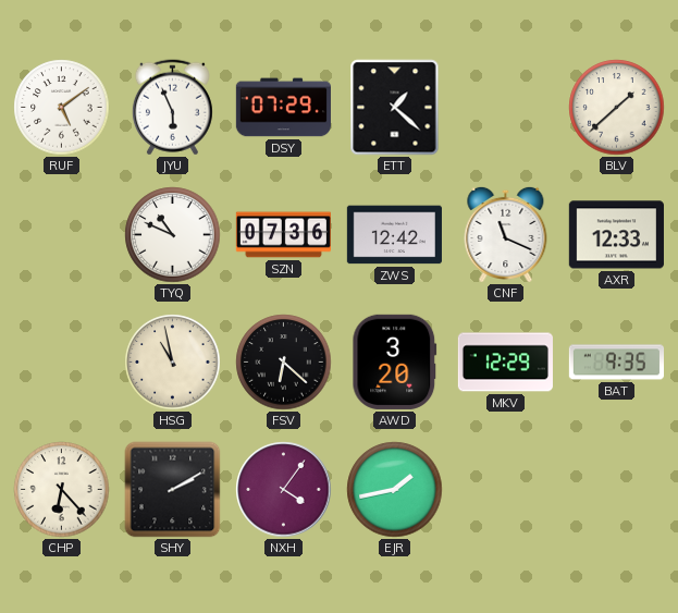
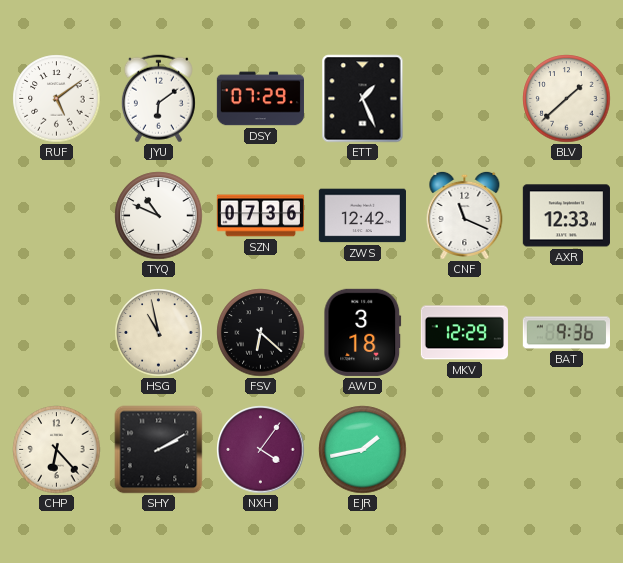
JYU: 5:56 -> 6:09 (158, 99)
ETT: 1:22 -> 1:26 (363, 99)
AWD: 3:20 -> 3:18 (363, 332)
BAT: 9:35 -> 9:36 (566, 333)
